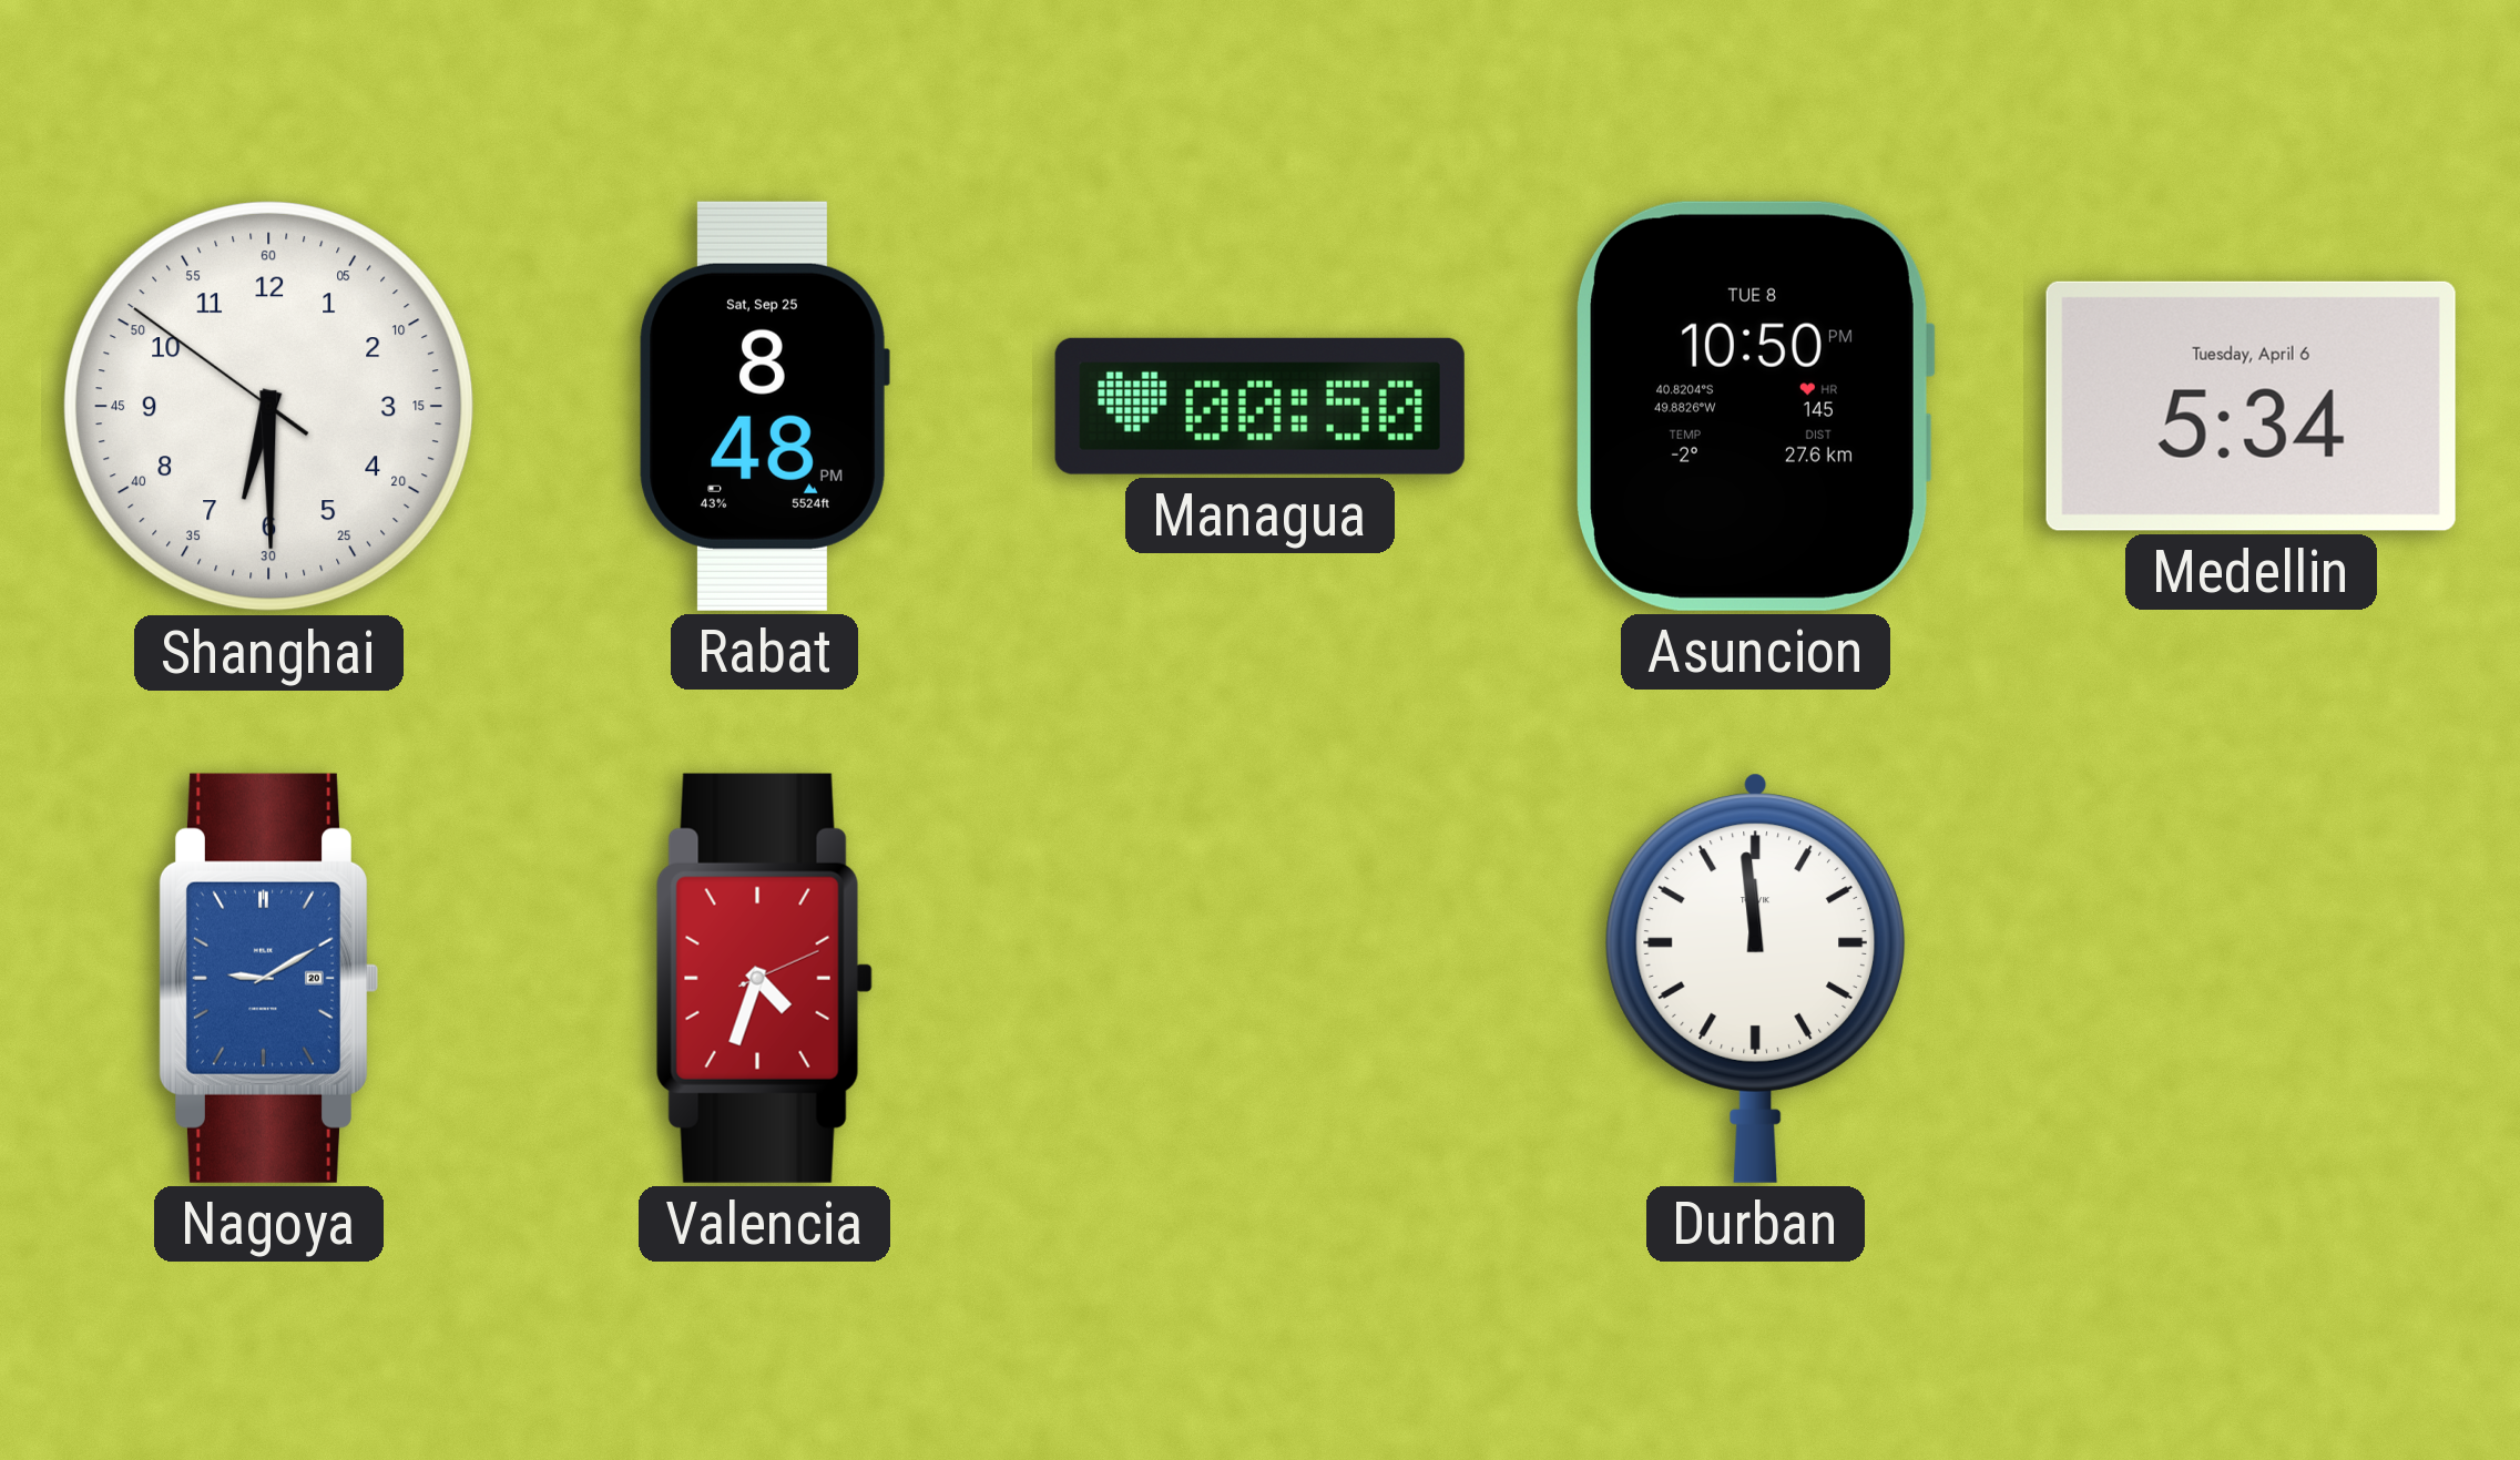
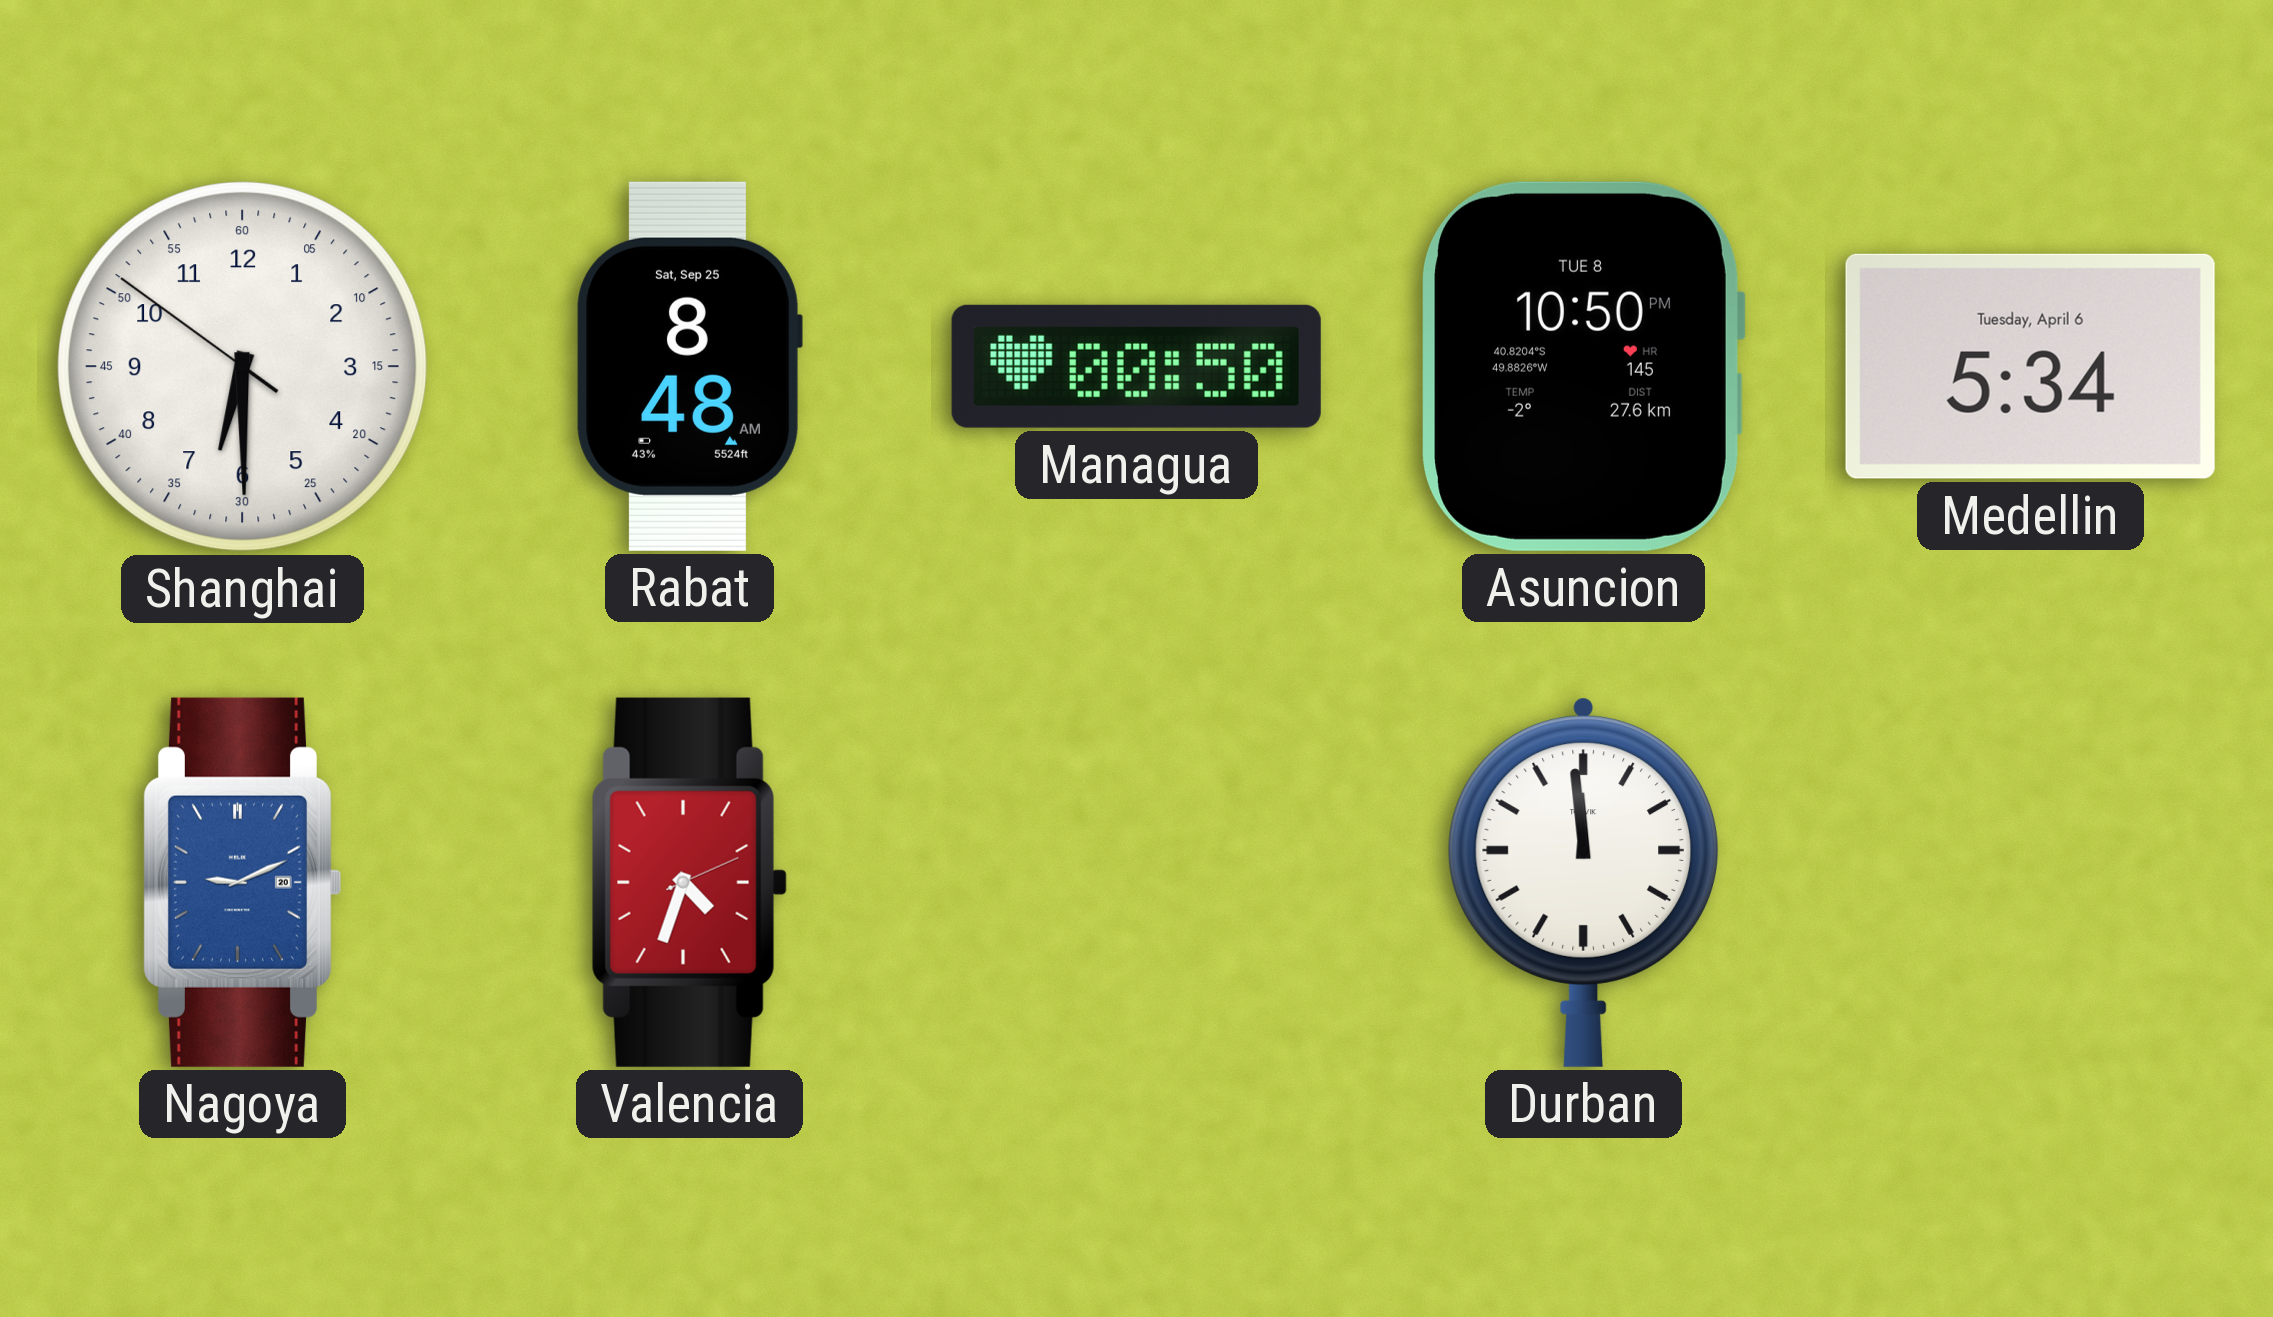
Rabat: 8:48 PM -> 8:48 AM (689, 366)
Nagoya: 9:10 -> 9:11 (241, 882)
